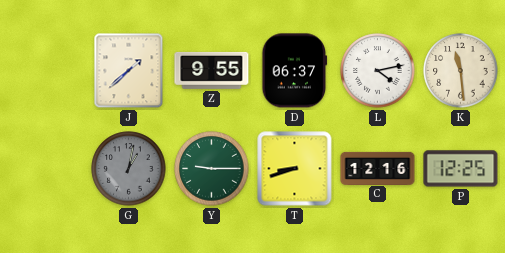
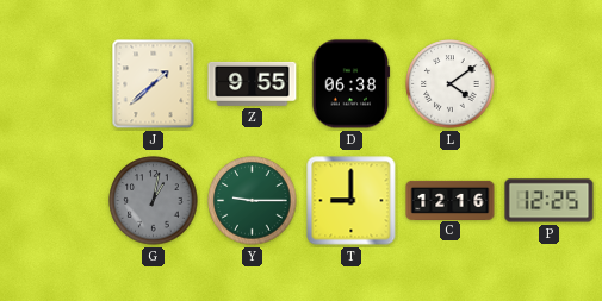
D: 06:37 -> 06:38 (352, 84)
L: 4:13 -> 4:09 (451, 84)
K: 11:29 -> none (461, 71)
T: 8:42 -> 9:00 (352, 201)
